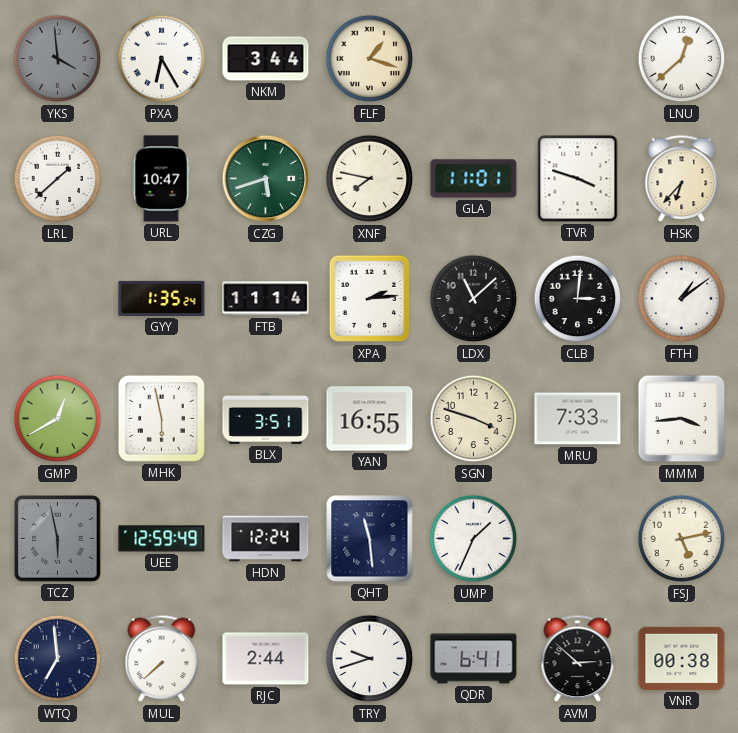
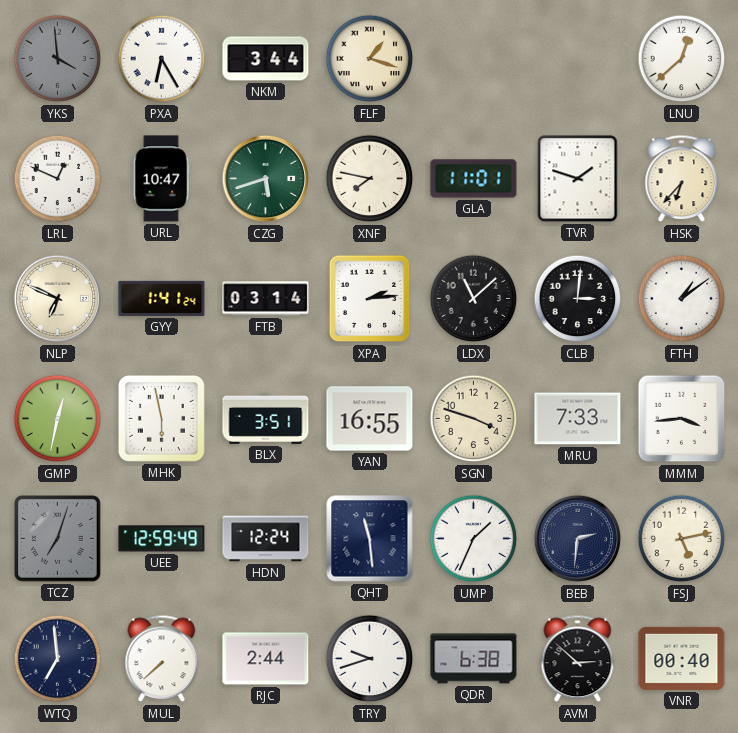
LRL: 1:38 -> 12:49 (58, 179)
TVR: 3:48 -> 1:48 (578, 179)
NLP: none -> 6:49 (58, 299)
GYY: 1:35 -> 1:41 (162, 298)
FTB: 11:14 -> 03:14 (266, 299)
GMP: 12:40 -> 12:32 (58, 419)
TCZ: 5:58 -> 7:03 (58, 539)
BEB: none -> 2:31 (578, 539)
QDR: 6:41 -> 6:38 (474, 659)
VNR: 00:38 -> 00:40 (682, 658)
